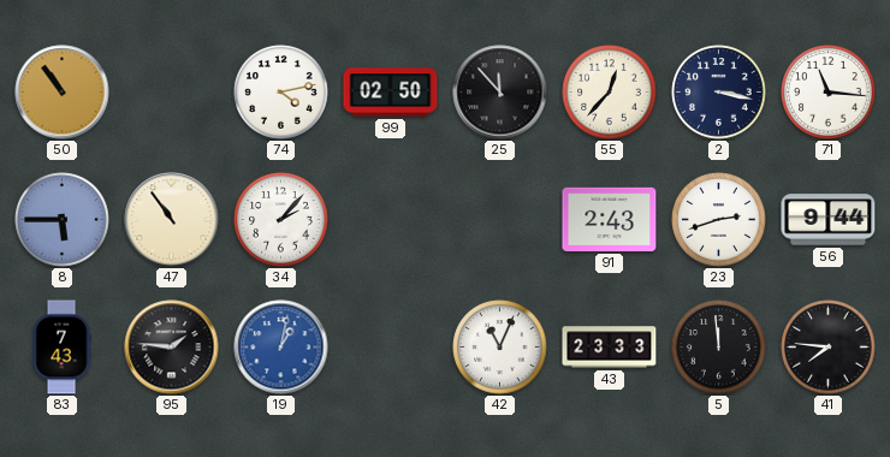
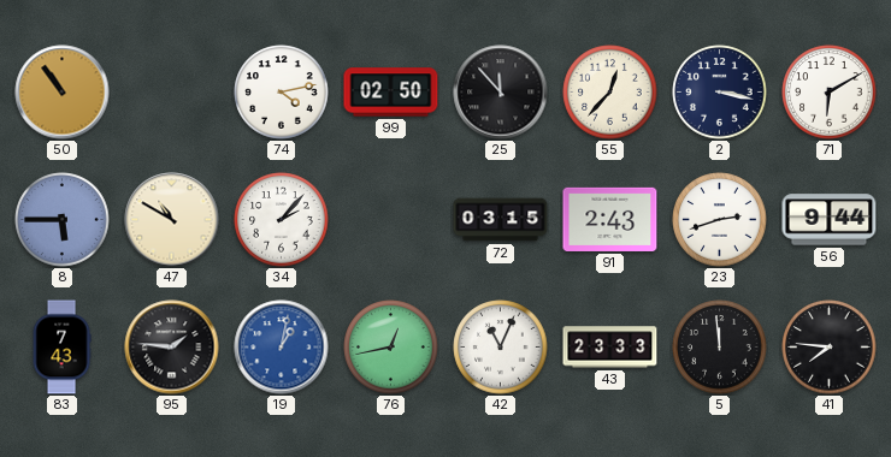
71: 11:16 -> 6:10 (830, 93)
47: 10:54 -> 10:50 (172, 220)
72: none -> 03:15 (501, 220)
76: none -> 12:43 (391, 348)
